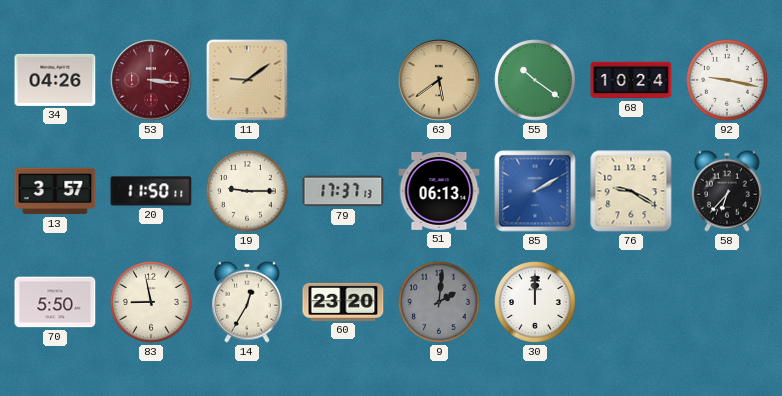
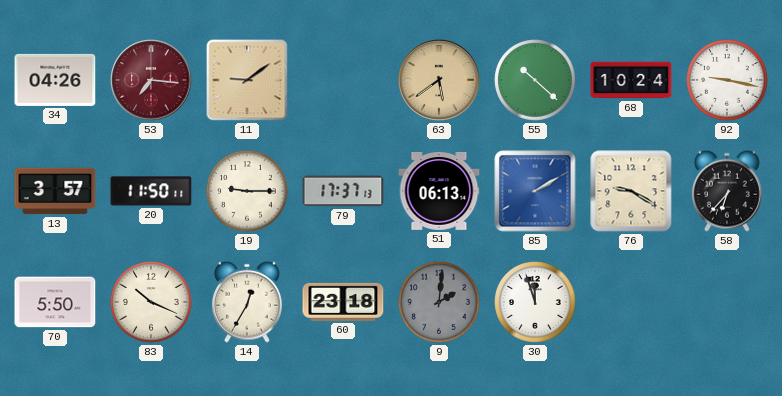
53: 3:16 -> 7:16 (151, 80)
55: 10:21 -> 10:22 (535, 80)
83: 8:58 -> 10:19 (151, 302)
60: 23:20 -> 23:18 (343, 302)
30: 12:00 -> 11:57 (535, 302)
